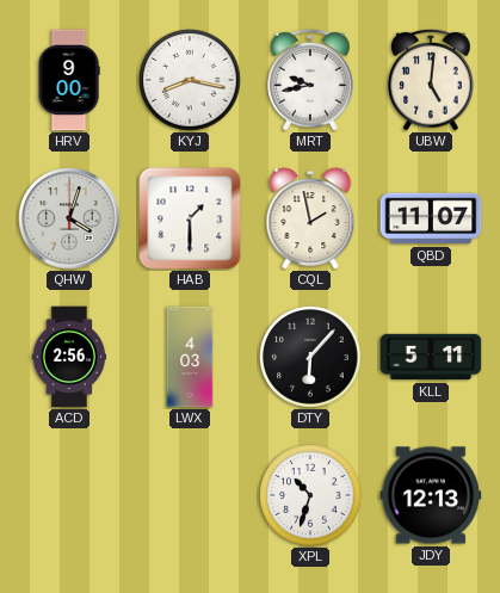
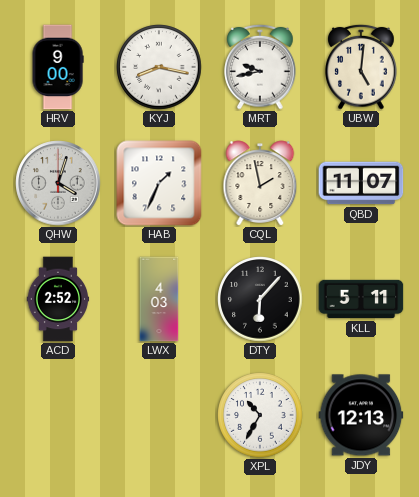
HAB: 1:30 -> 1:34 (159, 183)
ACD: 2:56 -> 2:52 (58, 299)
XPL: 10:33 -> 10:35 (260, 415)
